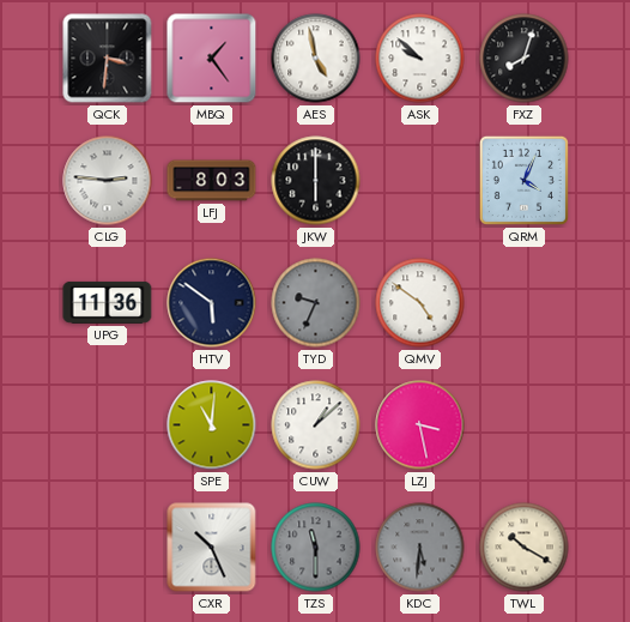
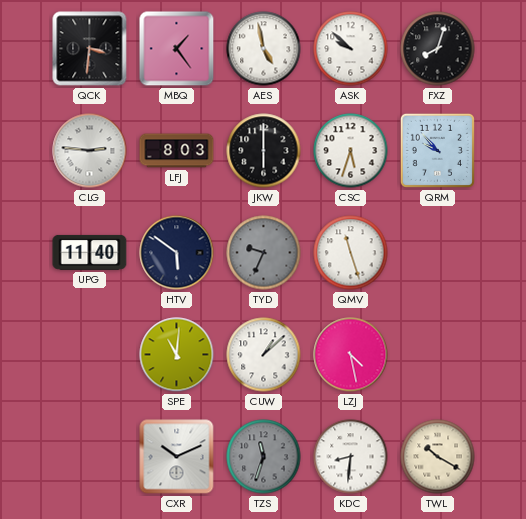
CSC: none -> 5:33 (351, 151)
QRM: 4:04 -> 9:53 (437, 150)
UPG: 11:36 -> 11:40 (90, 252)
QMV: 4:51 -> 11:27 (351, 253)
LZJ: 3:28 -> 4:28 (351, 355)
CXR: 10:26 -> 10:11 (177, 457)
TZS: 11:30 -> 11:33 (264, 457)
KDC: 5:31 -> 8:31 (351, 457)
KDC dial: grey -> white (351, 457)
